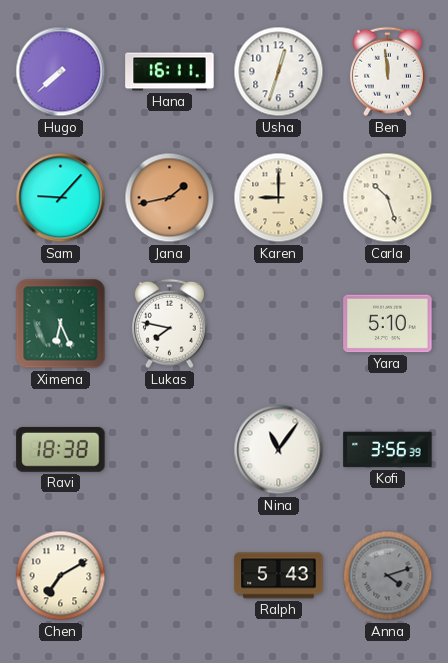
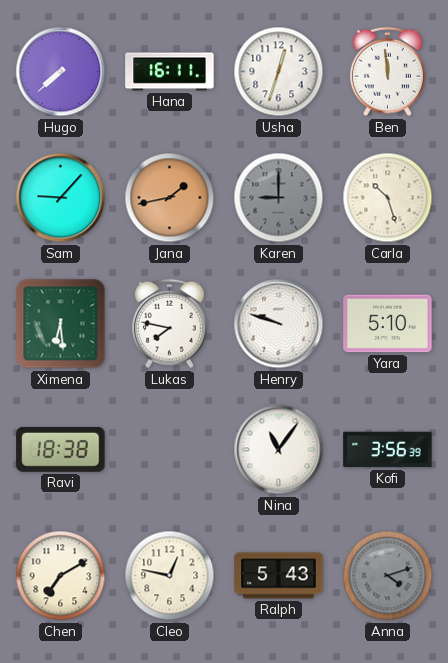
Karen dial: cream -> grey (279, 198)
Ximena: 6:26 -> 6:29 (61, 324)
Henry: none -> 9:48 (279, 324)
Cleo: none -> 12:47 (170, 576)
